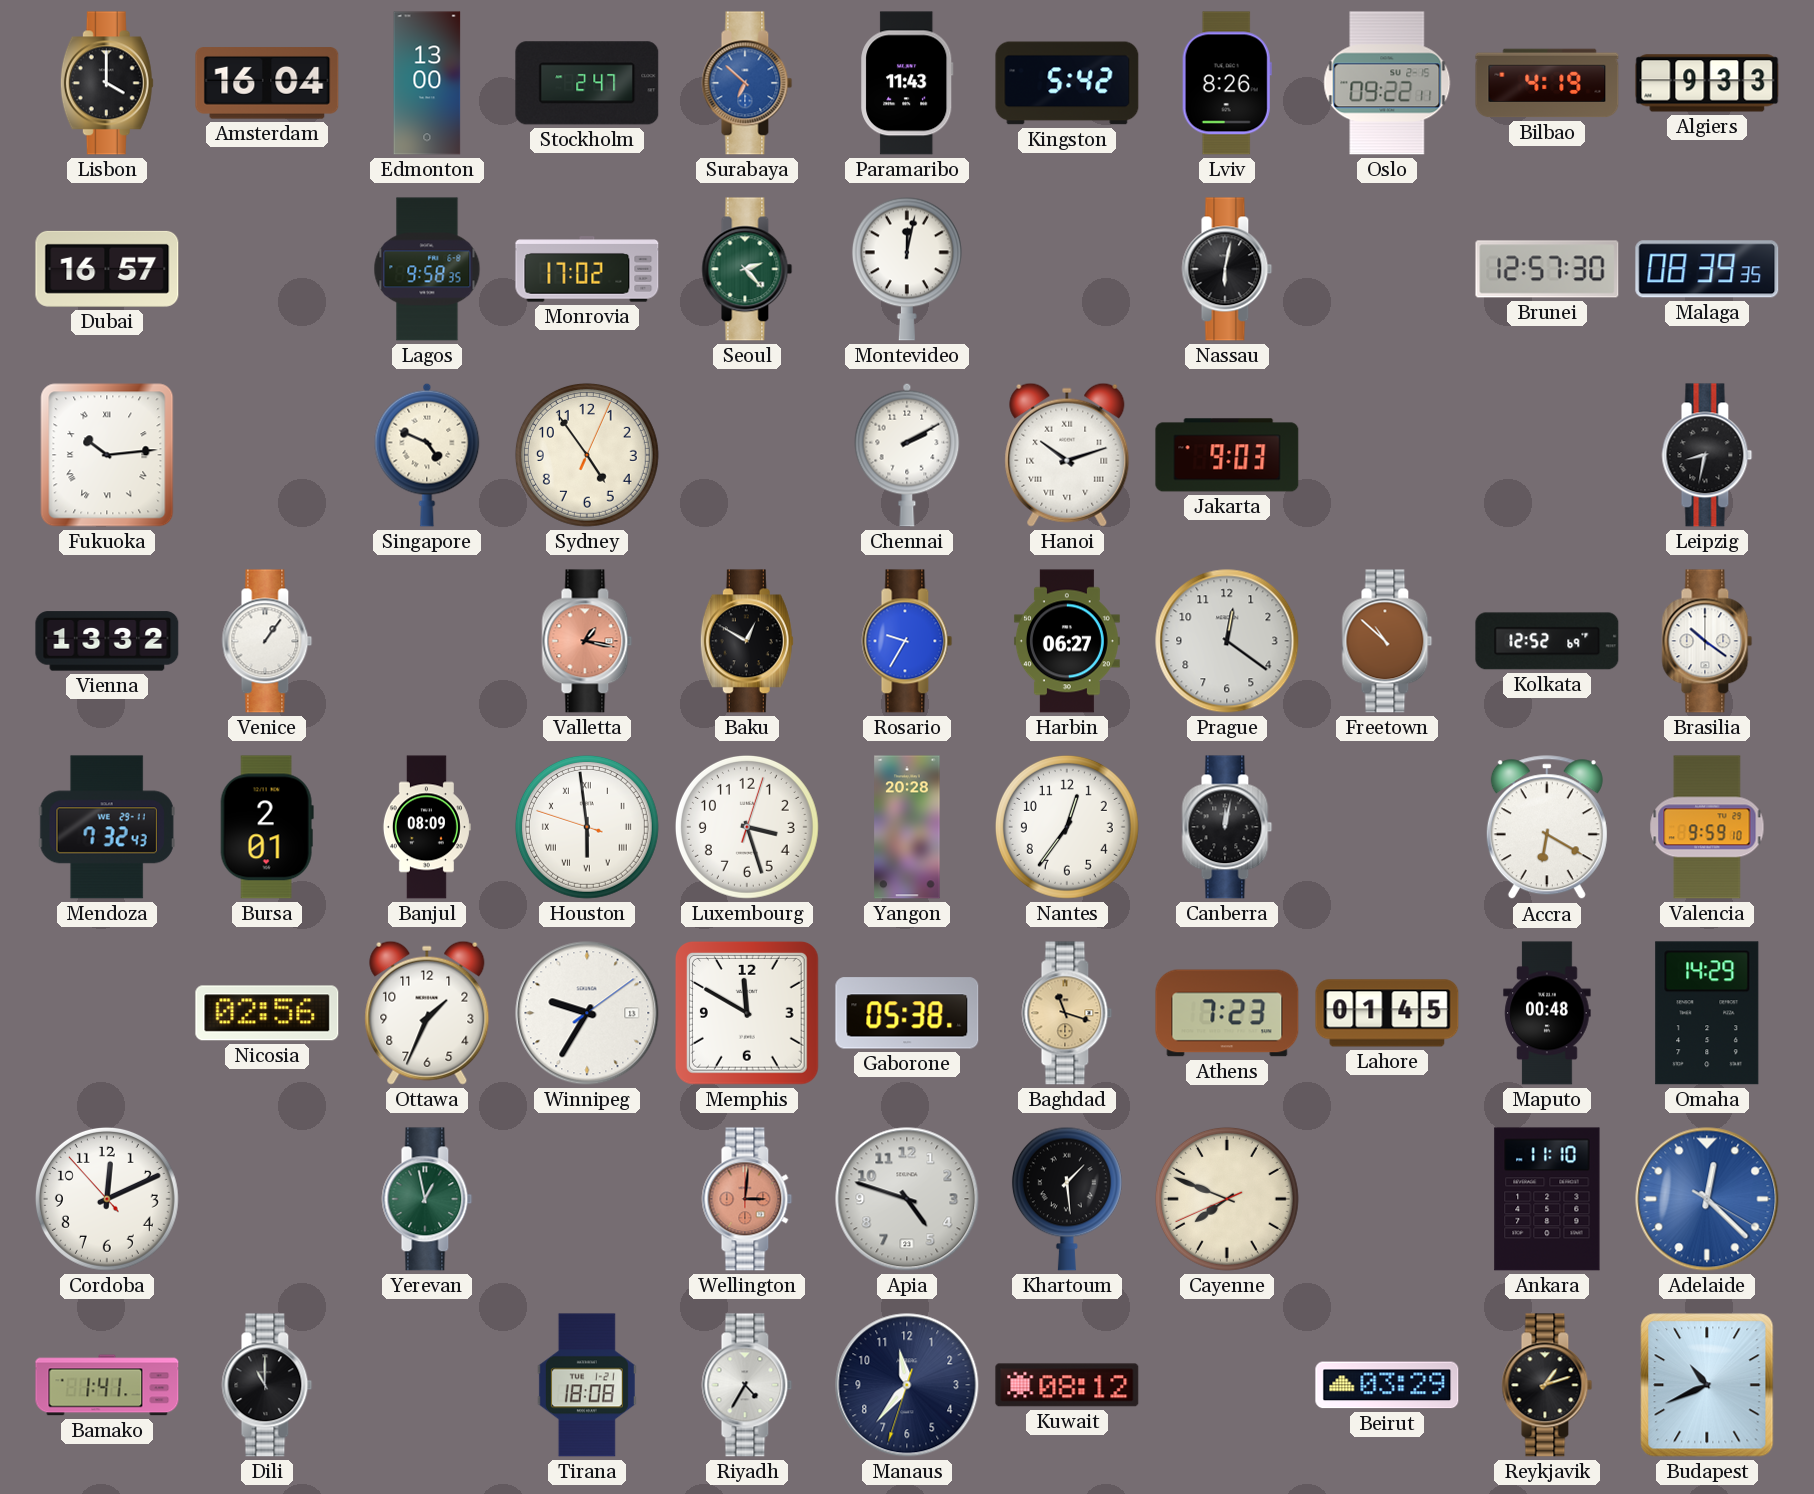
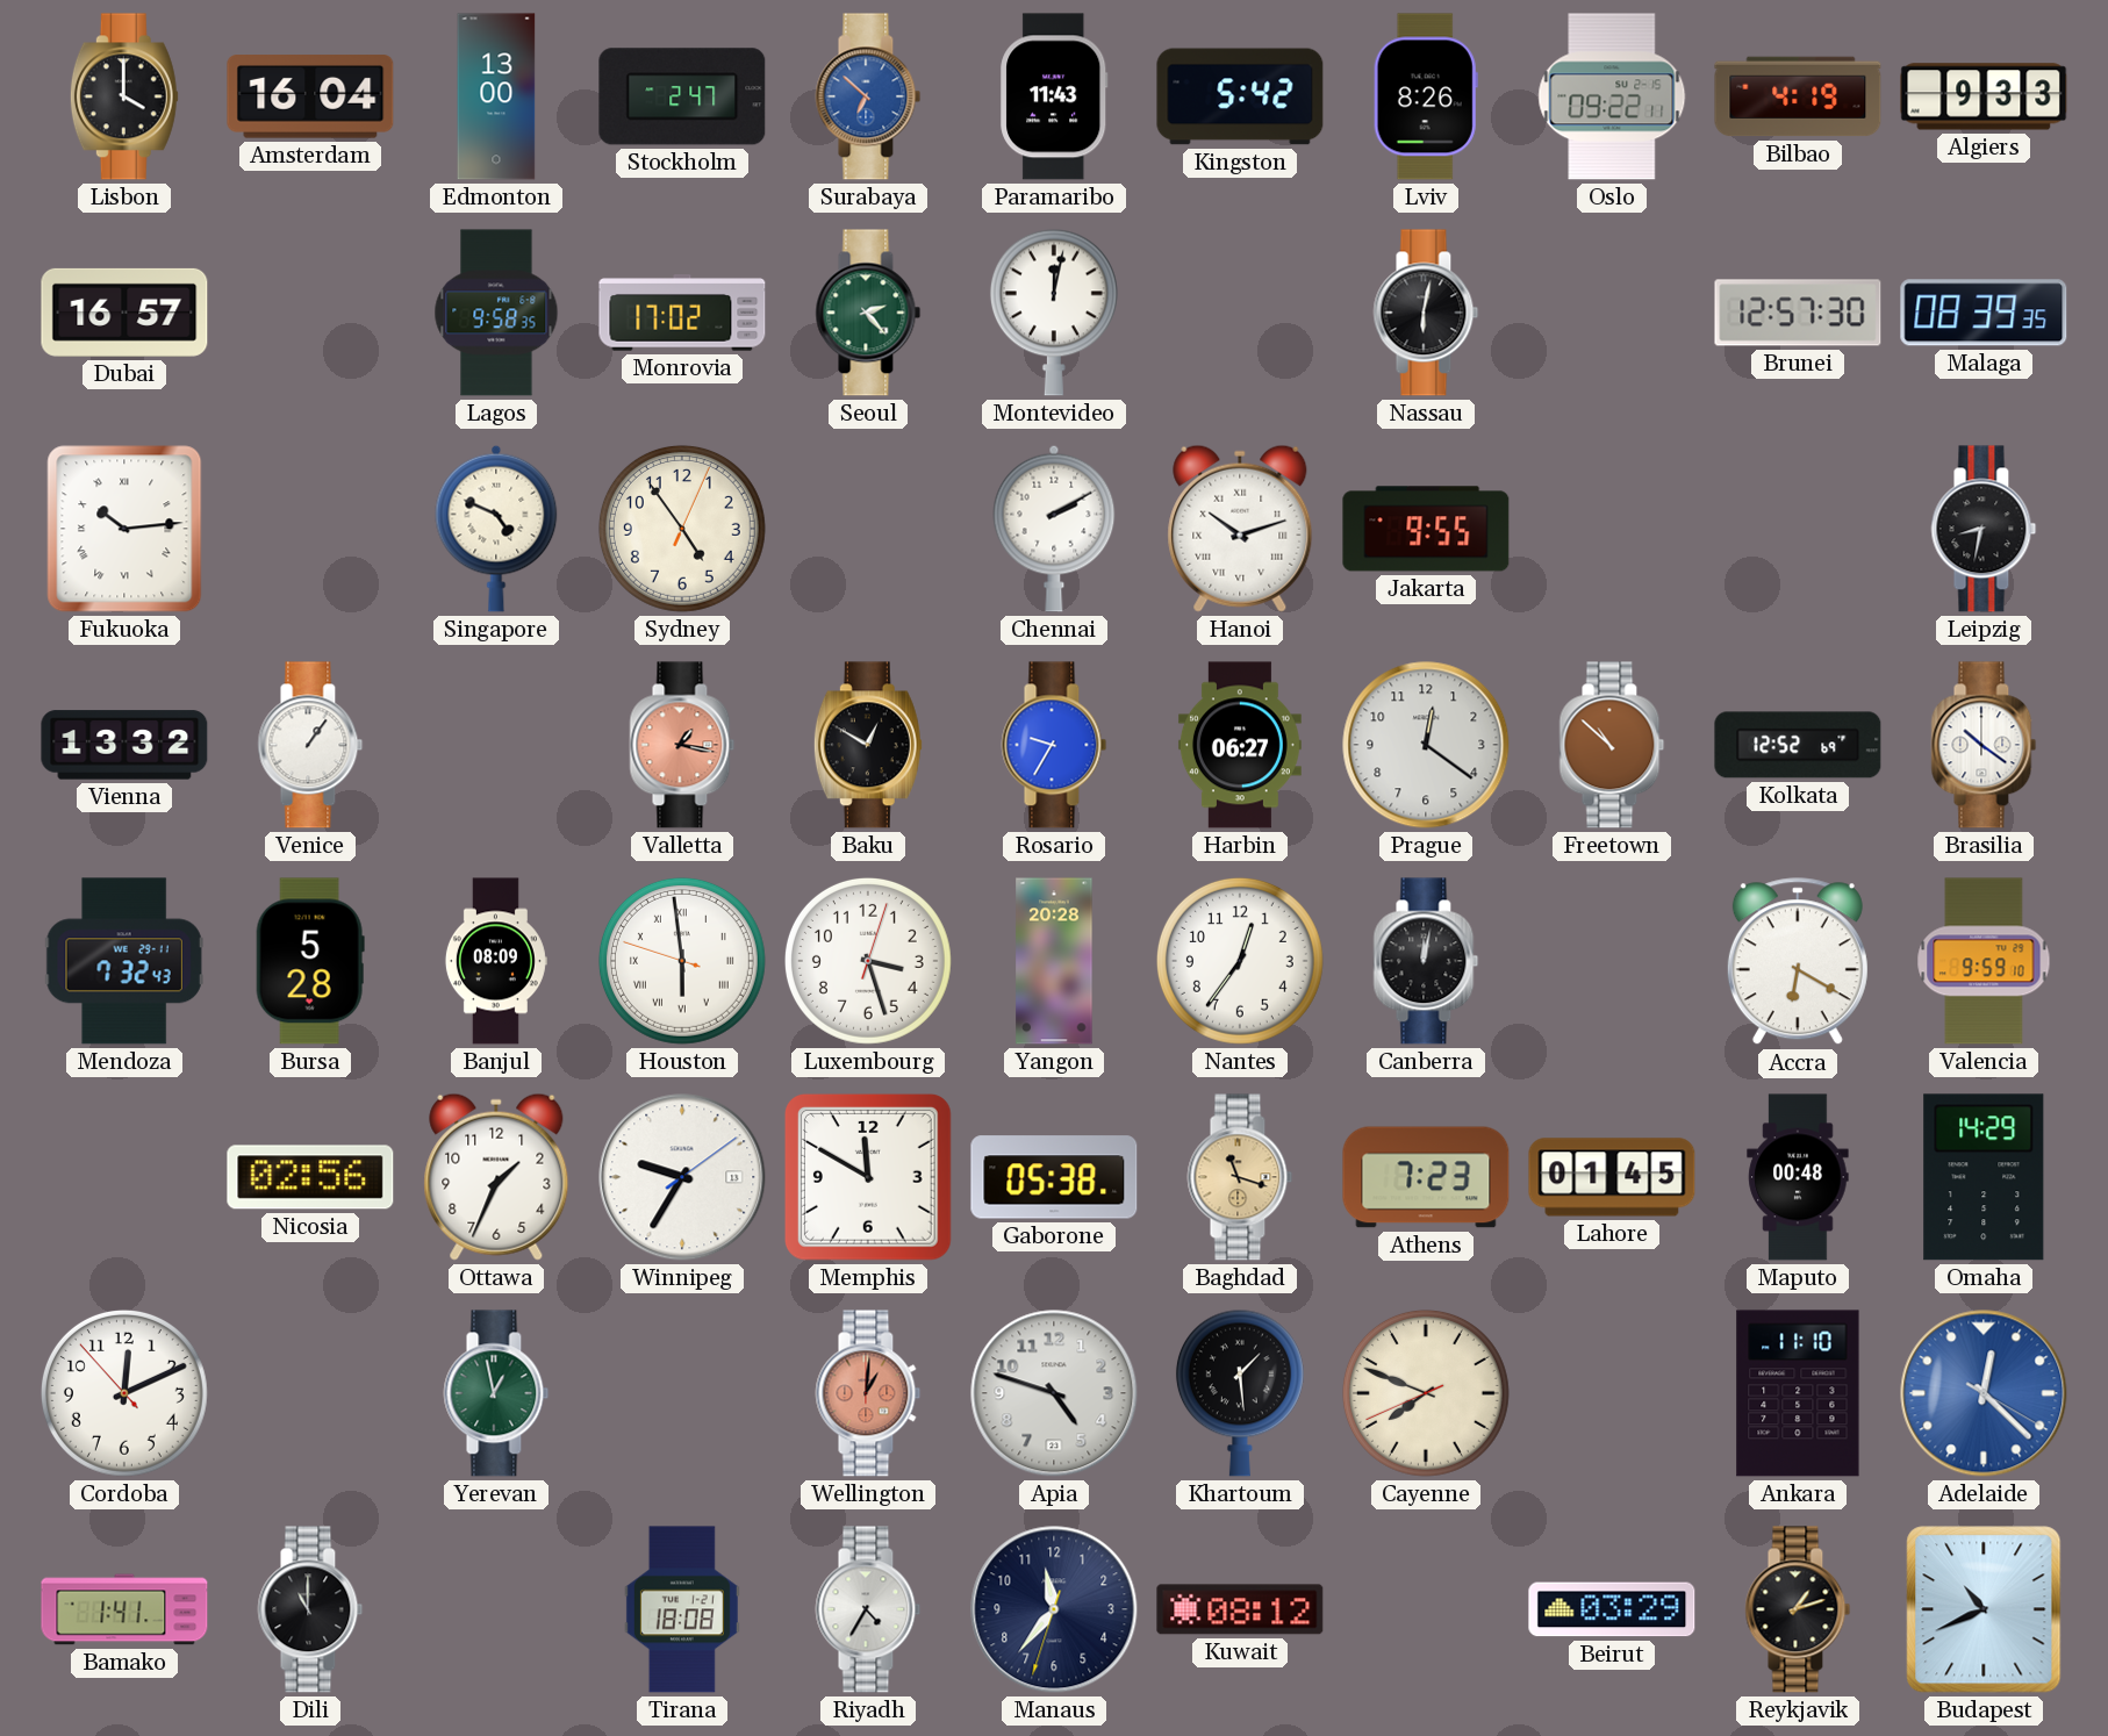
Jakarta: 9:03 -> 9:55 (1426, 529)
Bursa: 2:01 -> 5:28 (310, 961)
Wellington: 3:01 -> 1:01 (868, 1393)
